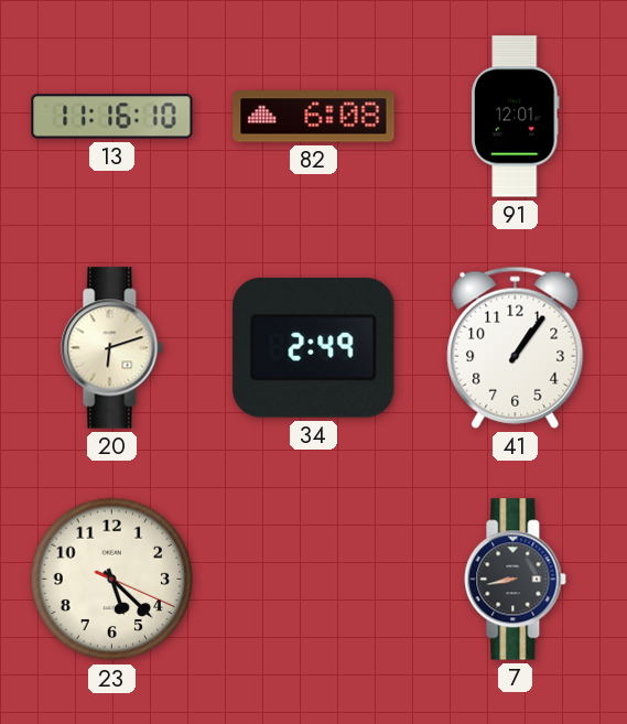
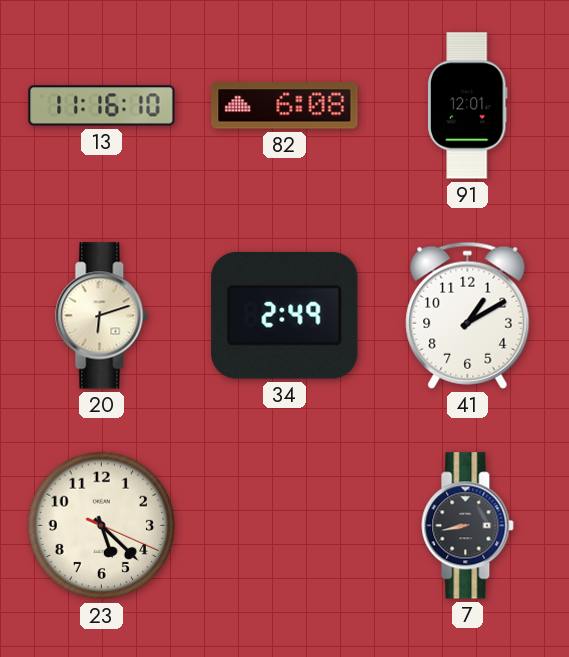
41: 1:06 -> 1:10 (468, 315)
